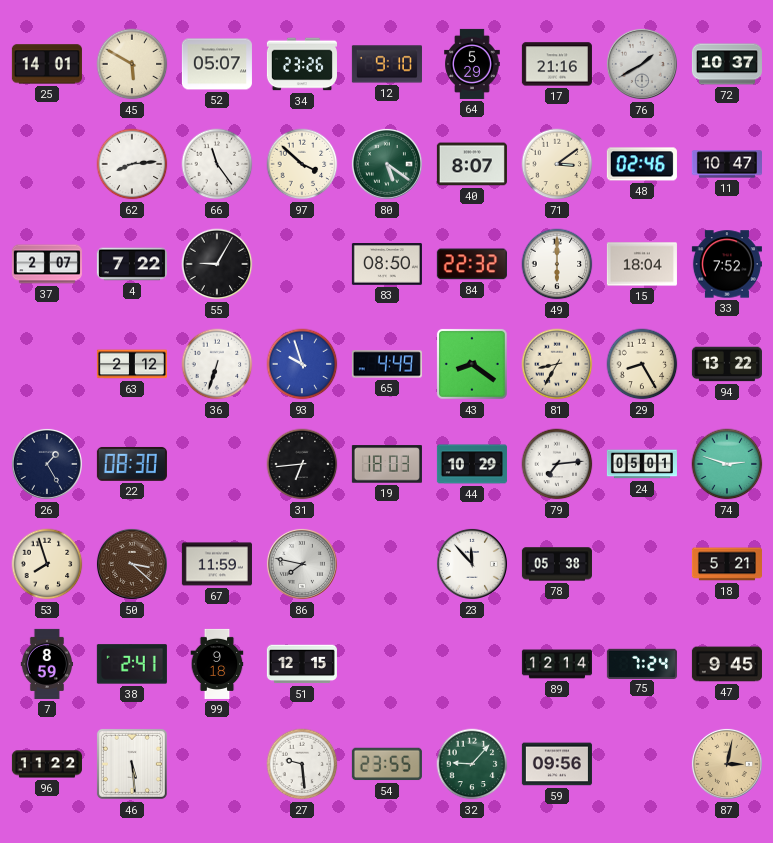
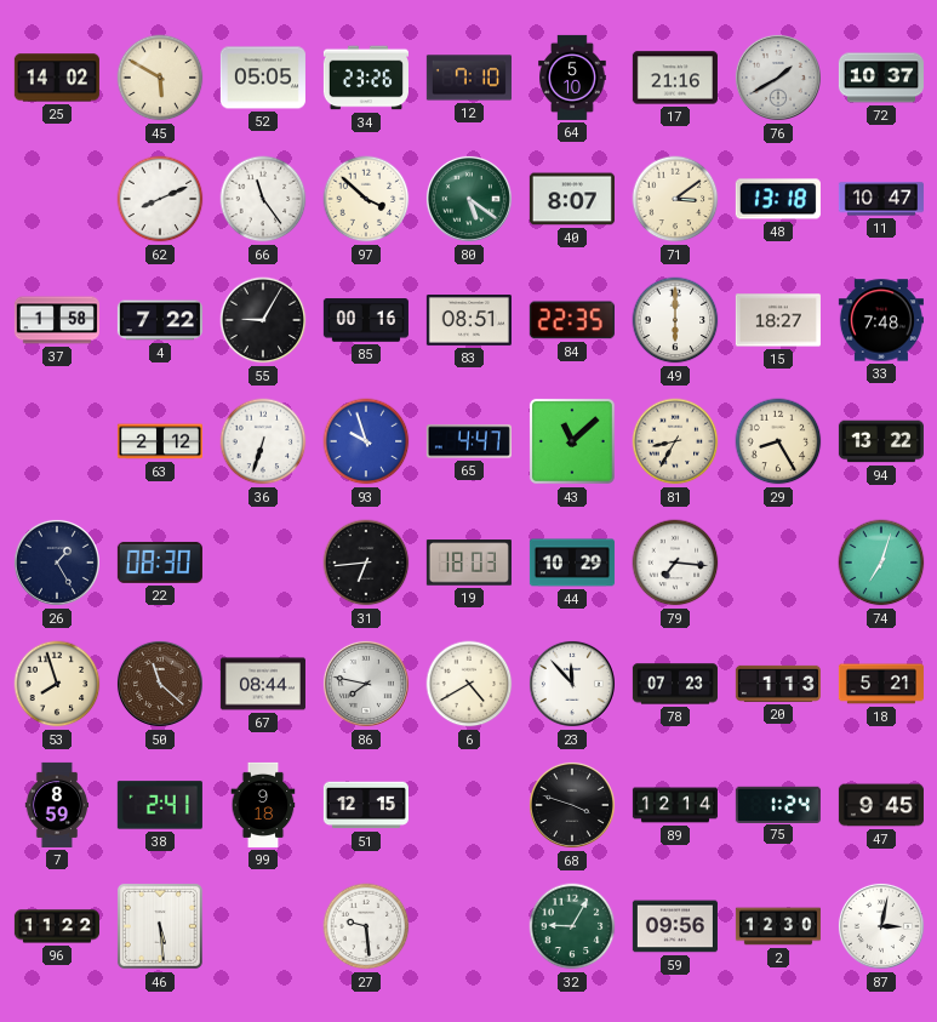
25: 14:01 -> 14:02 (57, 78)
52: 05:07 -> 05:05 (263, 78)
12: 9:10 -> 7:10 (469, 78)
64: 5:29 -> 5:10 (572, 78)
62: 8:14 -> 8:11 (160, 199)
48: 02:46 -> 13:18 (778, 199)
37: 2:07 -> 1:58 (57, 320)
85: none -> 00:16 (366, 320)
83: 08:50 -> 08:51 (469, 321)
84: 22:32 -> 22:35 (572, 320)
15: 18:04 -> 18:27 (778, 320)
33: 7:52 -> 7:48 (881, 320)
65: 4:49 -> 4:47 (469, 441)
43: 8:21 -> 11:08 (572, 441)
79: 7:14 -> 7:16 (675, 563)
24: 05:01 -> none (642, 464)
74: 2:48 -> 7:03 (881, 563)
50: 3:22 -> 11:22 (160, 684)
67: 11:59 -> 08:44 (263, 684)
6: none -> 4:40 (469, 684)
78: 05:38 -> 07:23 (675, 684)
20: none -> 1:13 (778, 684)
68: none -> 3:48 (572, 805)
75: 7:24 -> 1:24 (778, 804)
54: 23:55 -> none (387, 764)
32: 9:07 -> 9:05 (572, 926)
2: none -> 12:30 (778, 926)
87 dial: champagne -> white (881, 926)
